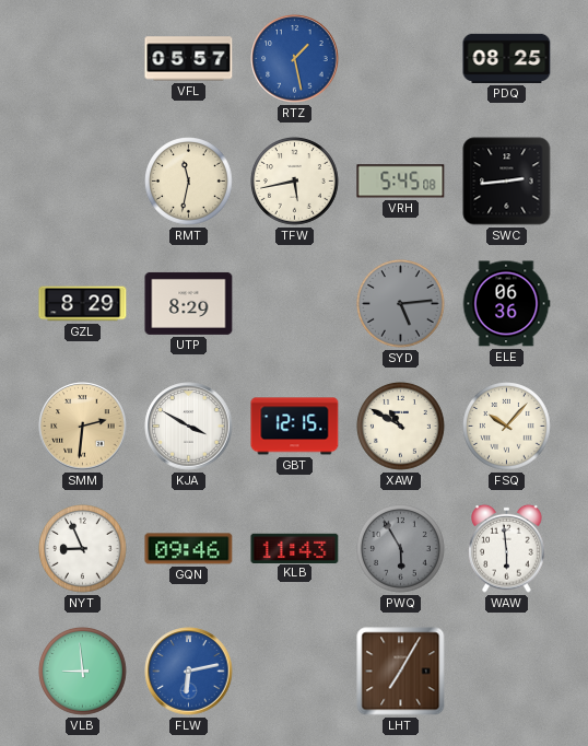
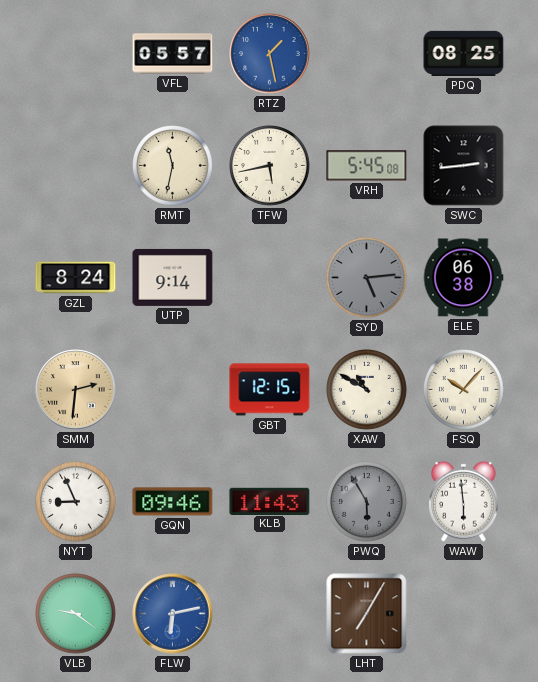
GZL: 8:29 -> 8:24 (76, 278)
UTP: 8:29 -> 9:14 (173, 277)
ELE: 06:36 -> 06:38 (463, 278)
KJA: 3:50 -> none (189, 427)
VLB: 8:59 -> 9:21 (76, 614)
